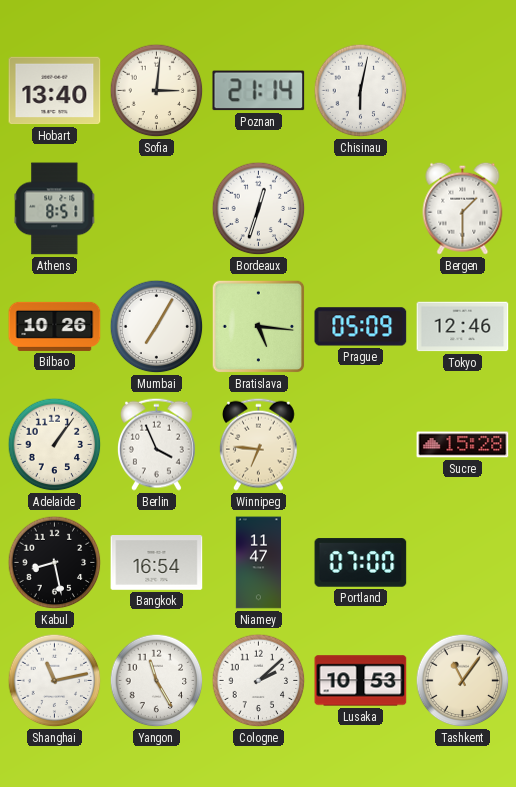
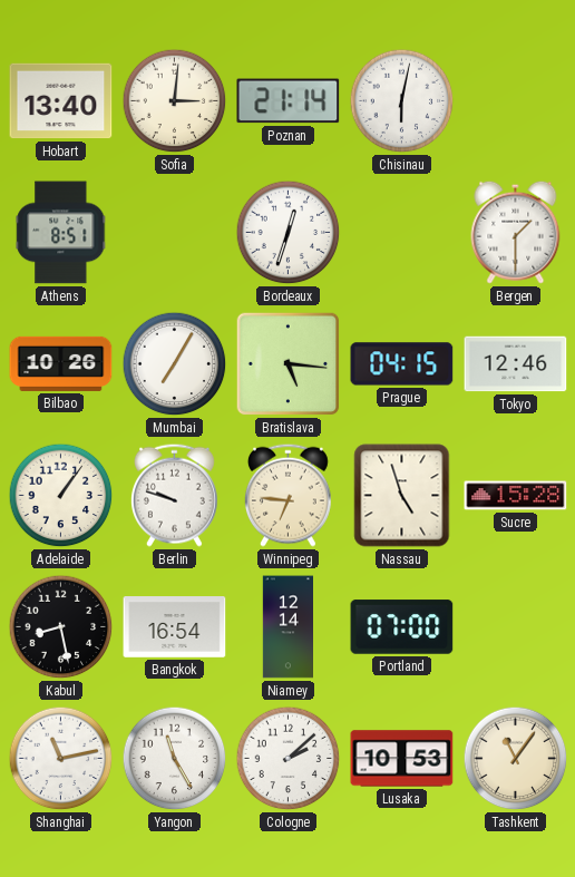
Prague: 05:09 -> 04:15 (402, 364)
Berlin: 3:56 -> 9:48 (174, 495)
Nassau: none -> 4:57 (402, 496)
Niamey: 11:47 -> 12:14 (287, 627)
